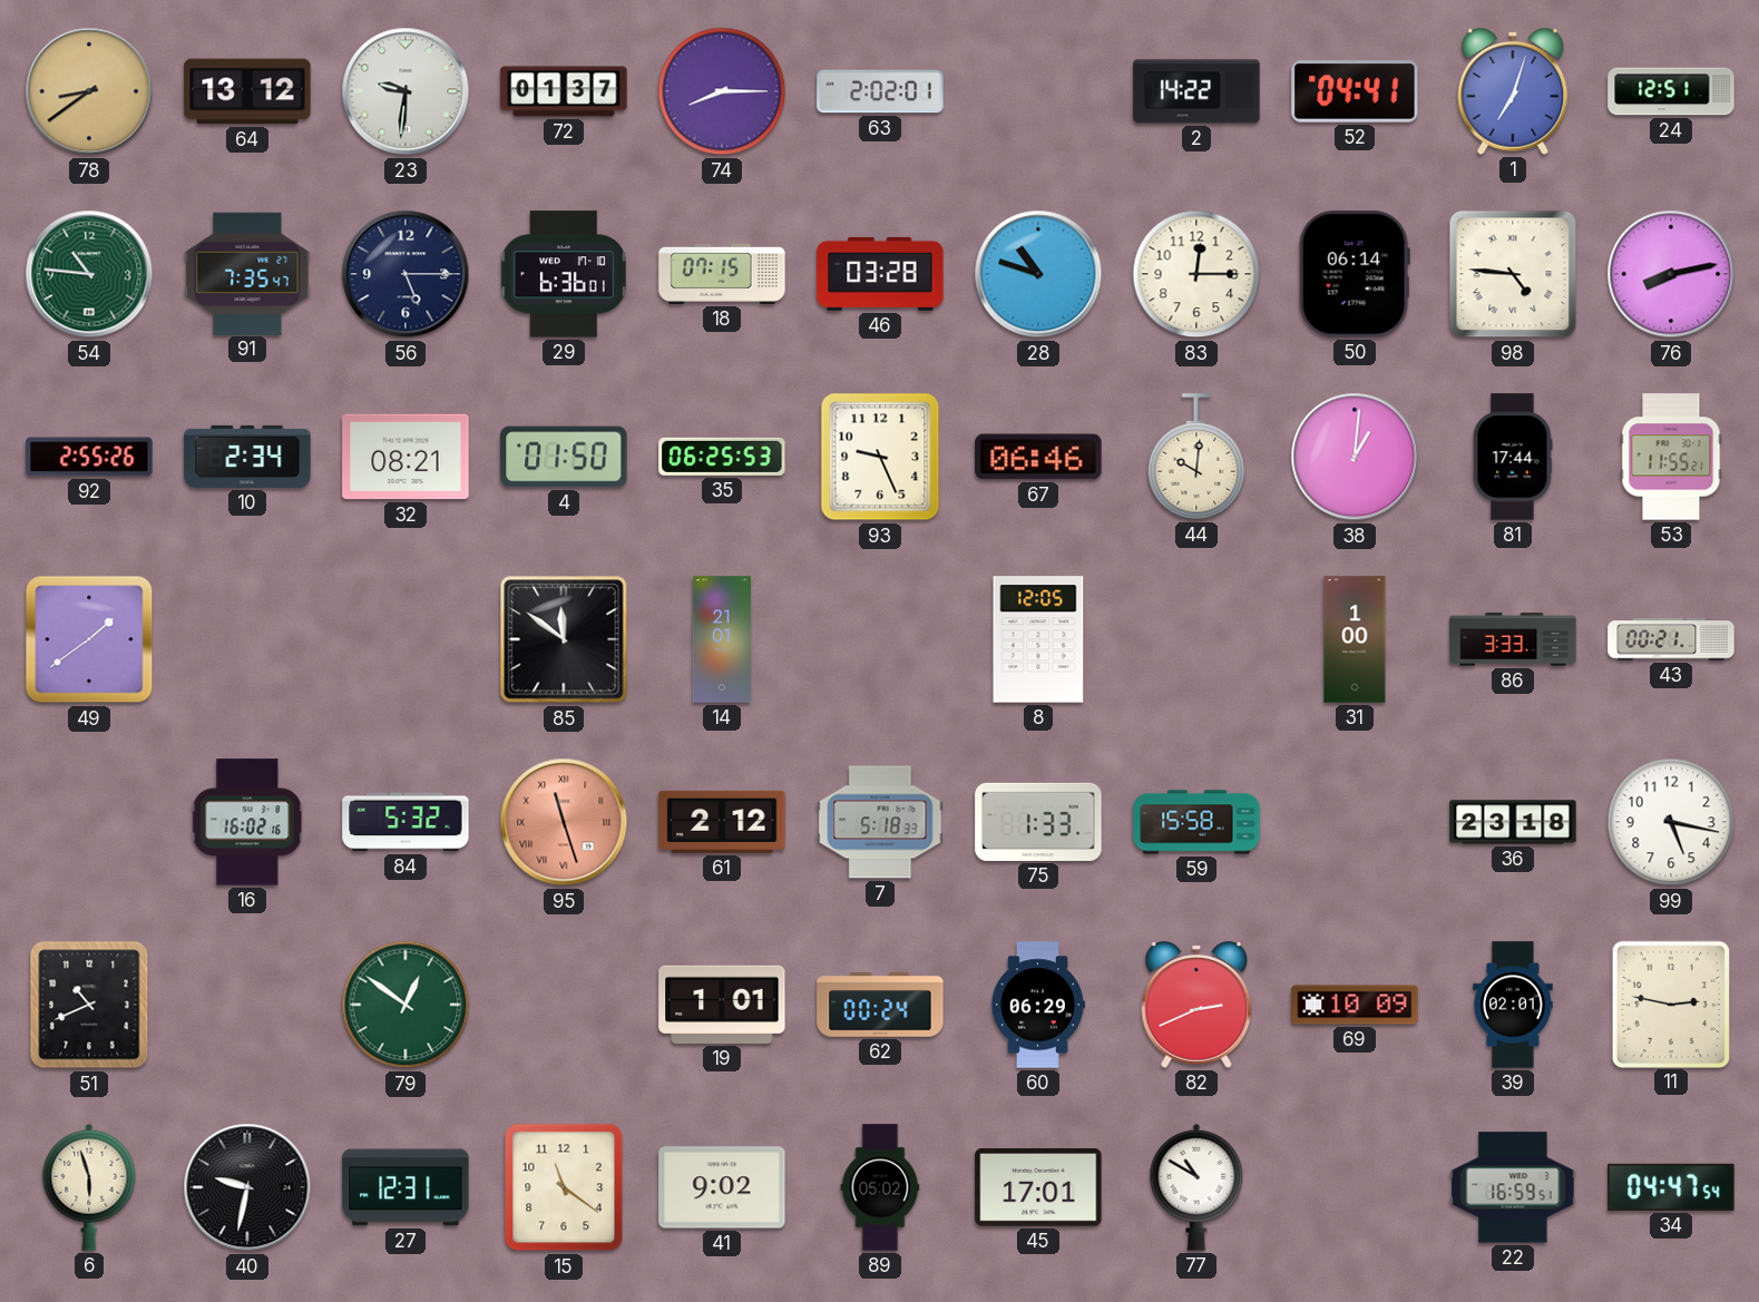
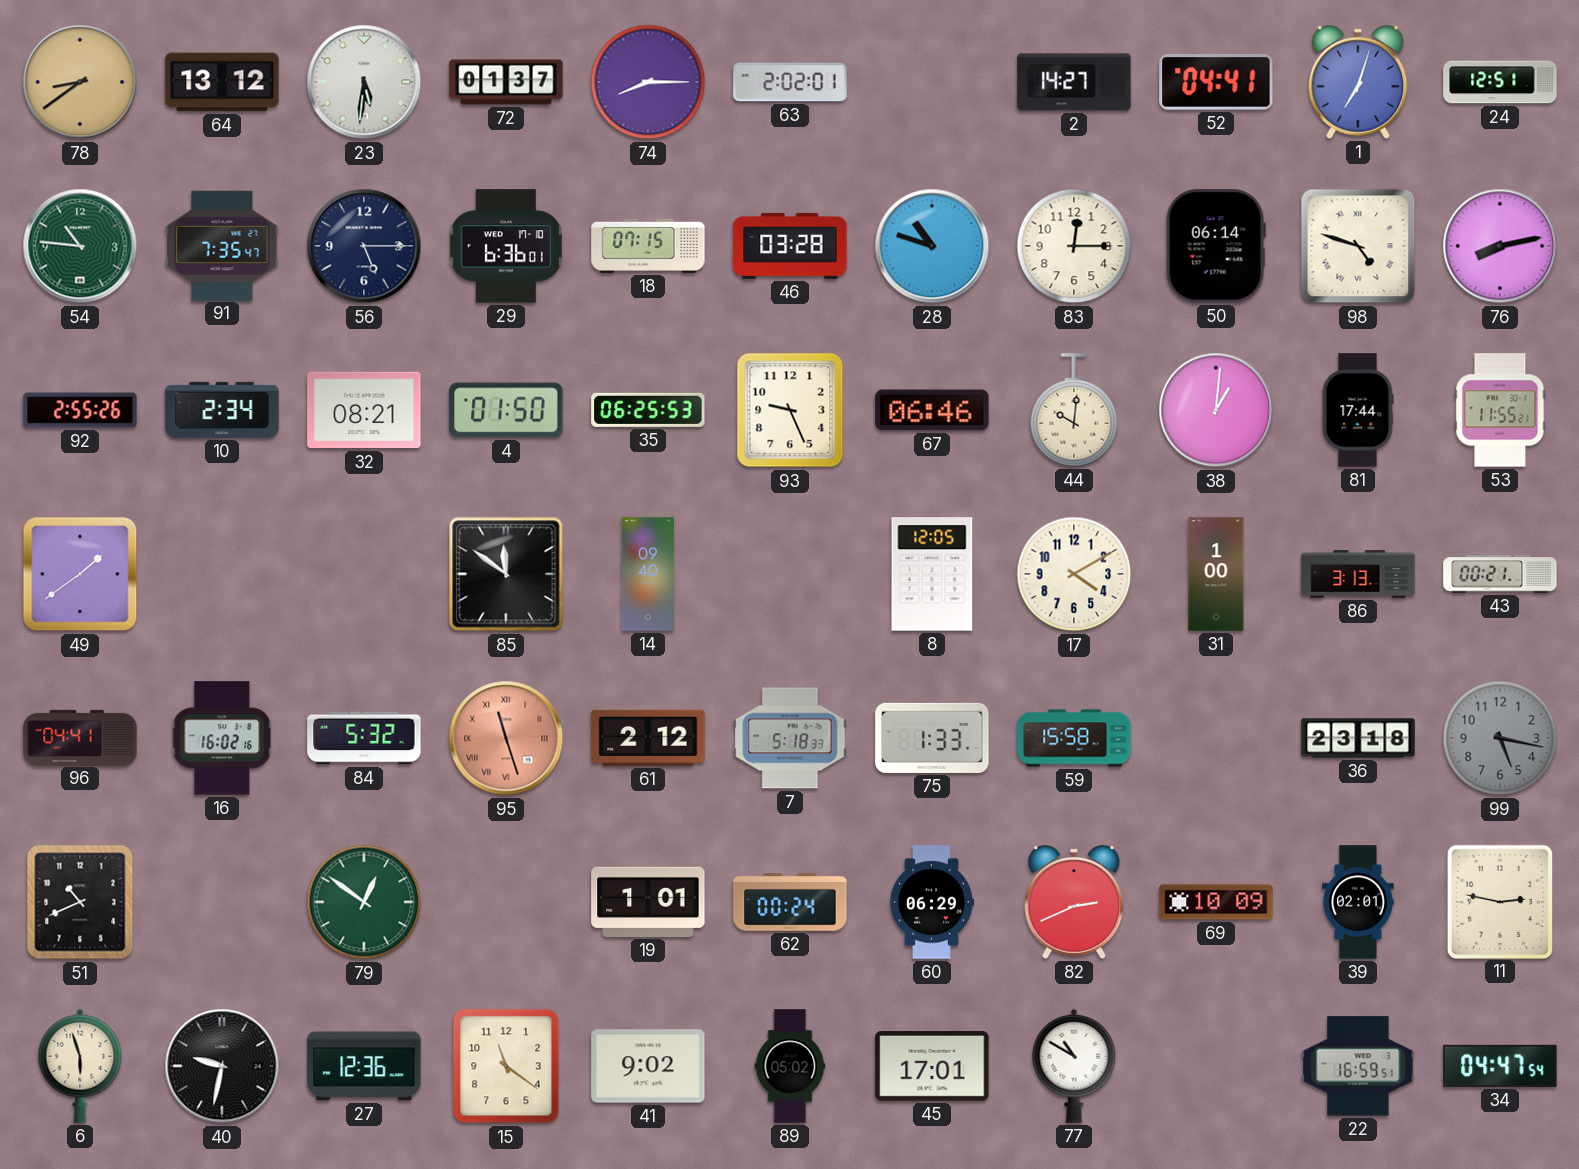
23: 9:31 -> 5:31 (364, 82)
2: 14:22 -> 14:27 (1074, 82)
98: 4:46 -> 4:48 (1358, 246)
14: 21:01 -> 09:40 (648, 574)
17: none -> 4:10 (1074, 574)
86: 3:33 -> 3:13 (1358, 574)
96: none -> 04:41 (80, 737)
99 dial: white -> grey (1500, 738)
27: 12:31 -> 12:36 (364, 1066)
